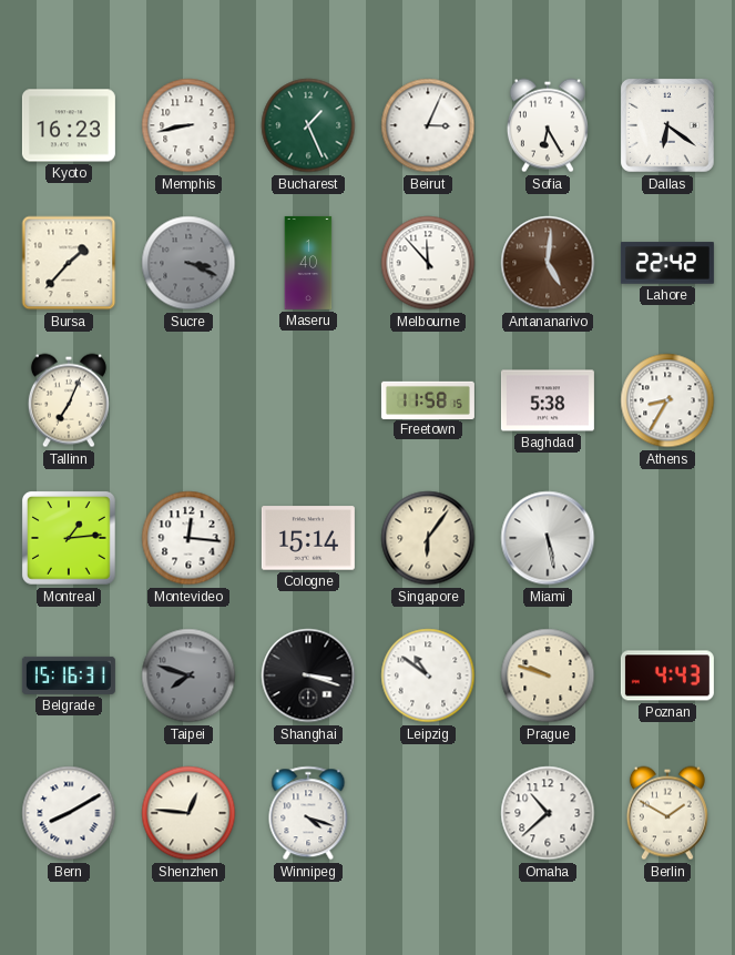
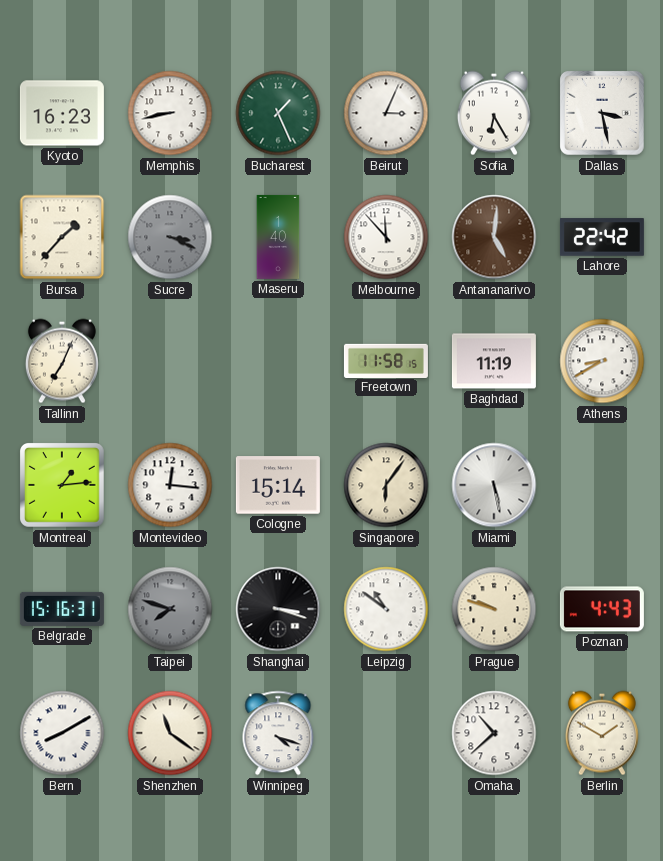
Dallas: 6:21 -> 3:28 (603, 114)
Baghdad: 5:38 -> 11:19 (494, 361)
Athens: 8:35 -> 8:40 (602, 361)
Shenzhen: 12:46 -> 11:21 (170, 733)
